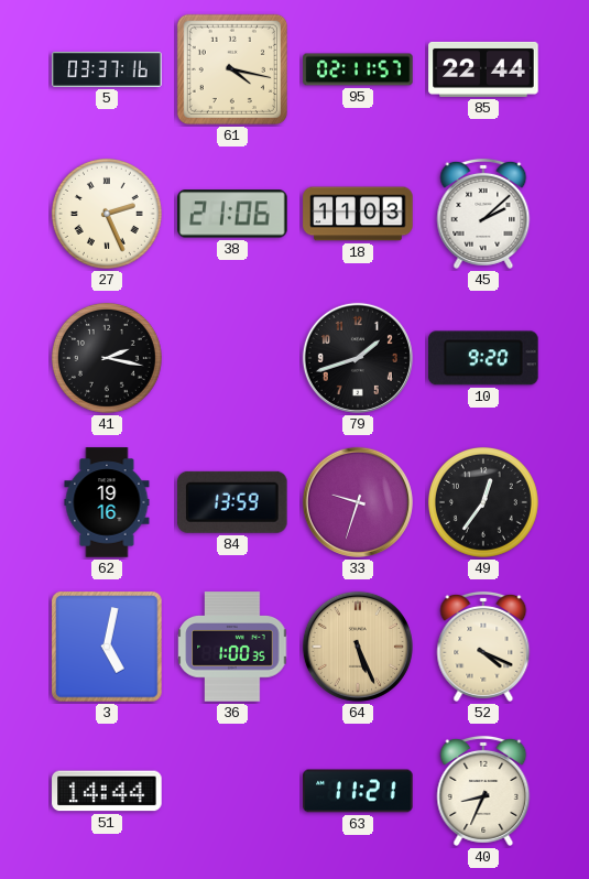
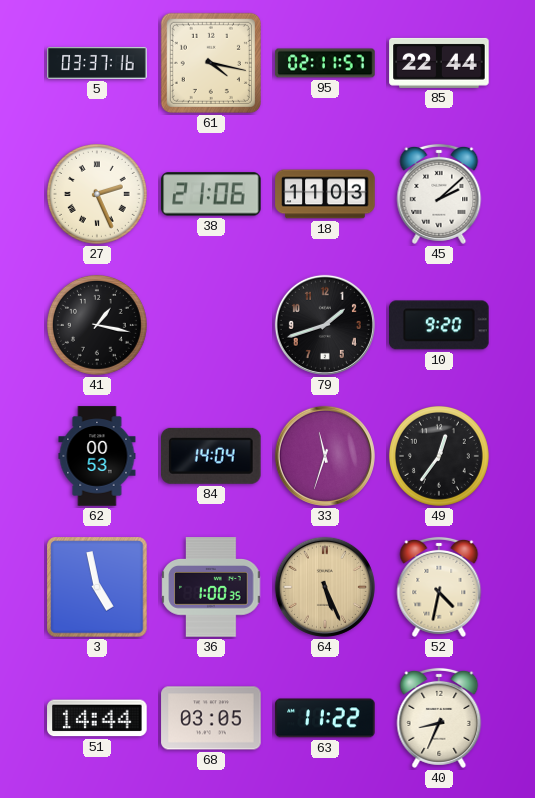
41: 2:17 -> 1:17 (97, 325)
62: 19:16 -> 00:53 (97, 456)
84: 13:59 -> 14:04 (212, 456)
33: 9:33 -> 11:33 (325, 456)
3: 5:02 -> 4:58 (97, 587)
52: 4:19 -> 4:32 (439, 587)
68: none -> 03:05 (211, 718)
63: 11:21 -> 11:22 (325, 718)
